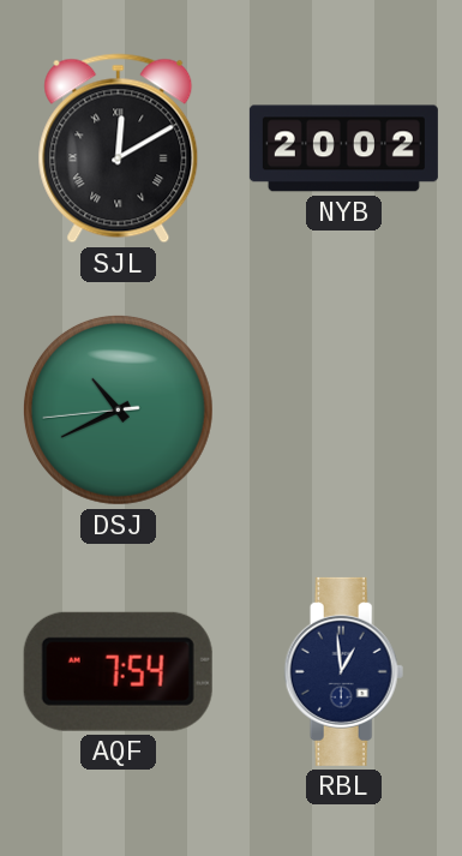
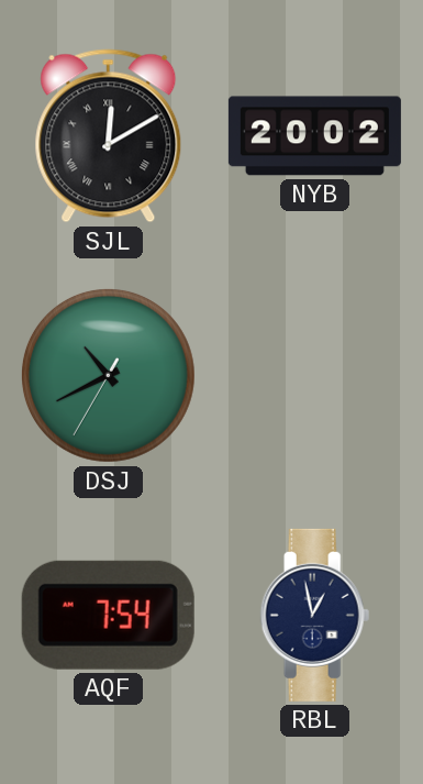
DSJ: 10:40:44 -> 10:40:35 (108, 375)
RBL: 12:59 -> 12:58 (315, 615)
